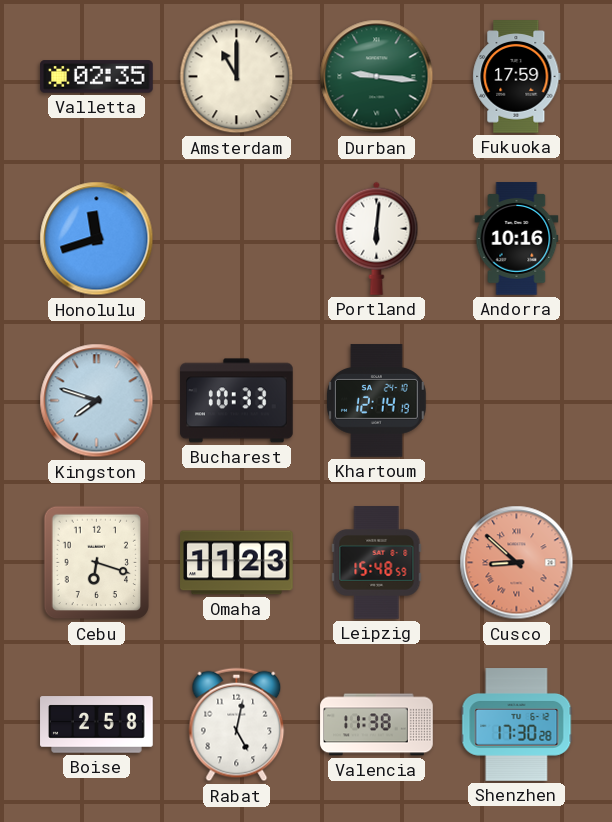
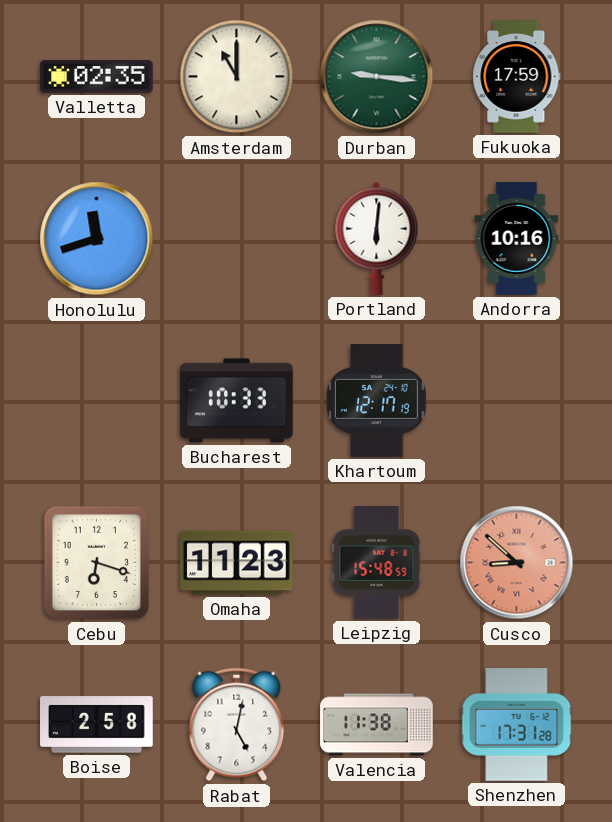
Kingston: 7:48 -> none (97, 401)
Khartoum: 12:14 -> 12:17 (377, 401)
Shenzhen: 17:30 -> 17:31 (517, 725)
